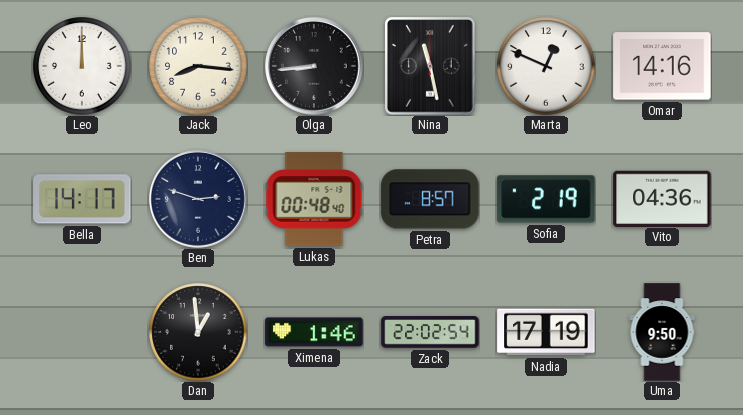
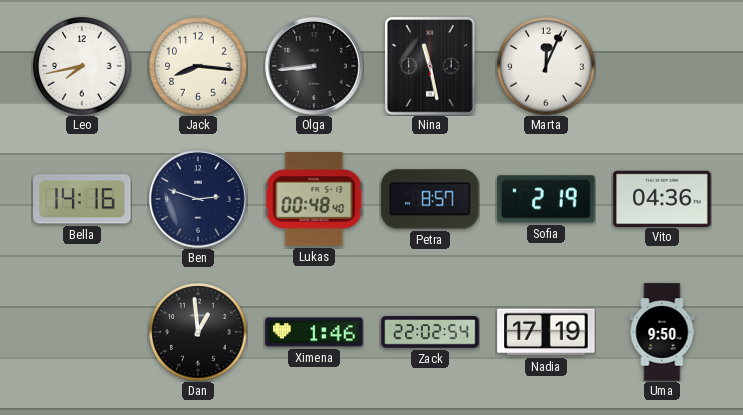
Leo: 12:00 -> 7:43 (82, 66)
Marta: 12:49 -> 12:04 (546, 66)
Omar: 14:16 -> none (662, 66)
Bella: 14:17 -> 14:16 (82, 199)
